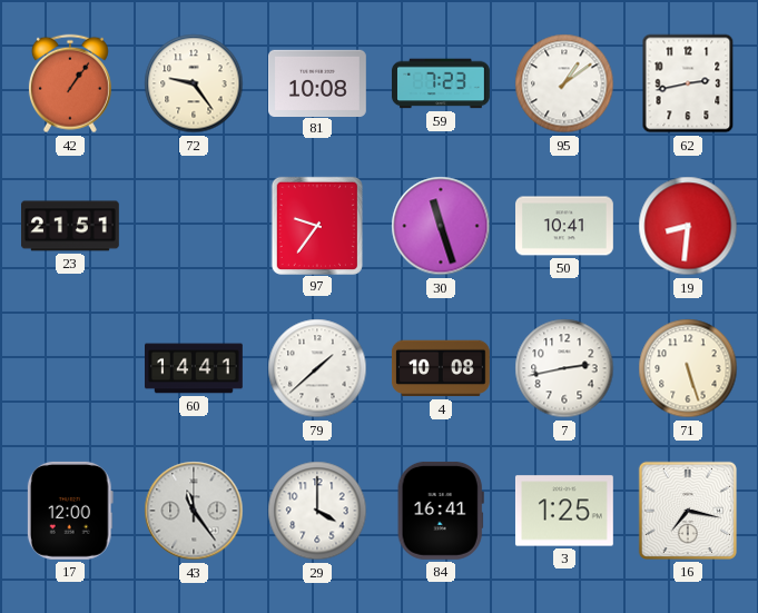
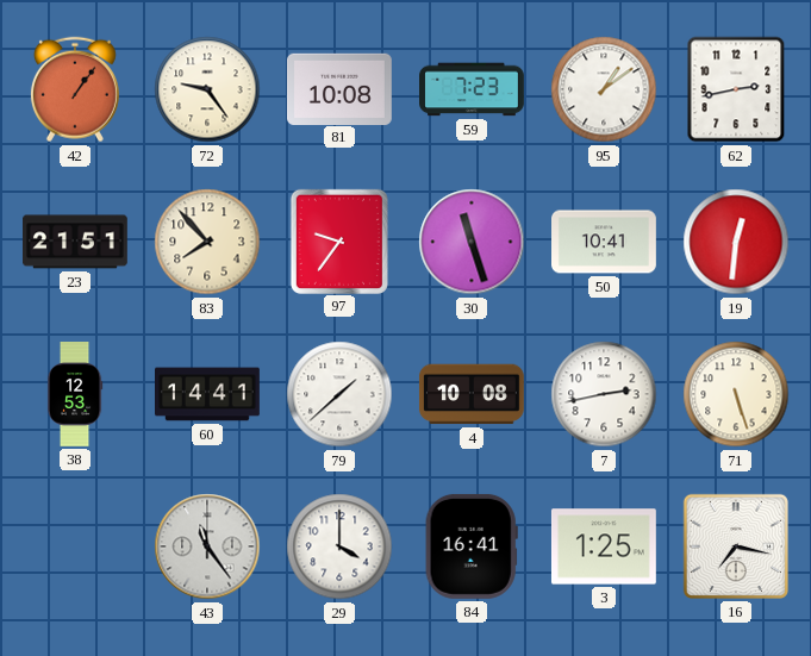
83: none -> 7:53 (207, 242)
19: 8:31 -> 12:31 (736, 242)
38: none -> 12:53 (75, 395)
17: 12:00 -> none (70, 511)
